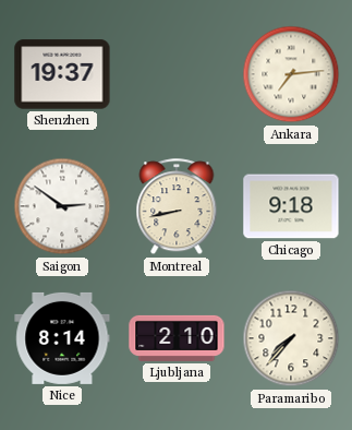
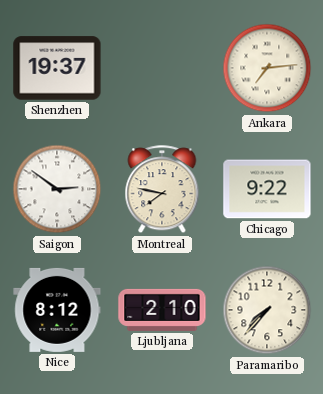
Montreal: 8:43 -> 7:47 (162, 190)
Chicago: 9:18 -> 9:22 (267, 189)
Nice: 8:14 -> 8:12 (57, 310)
